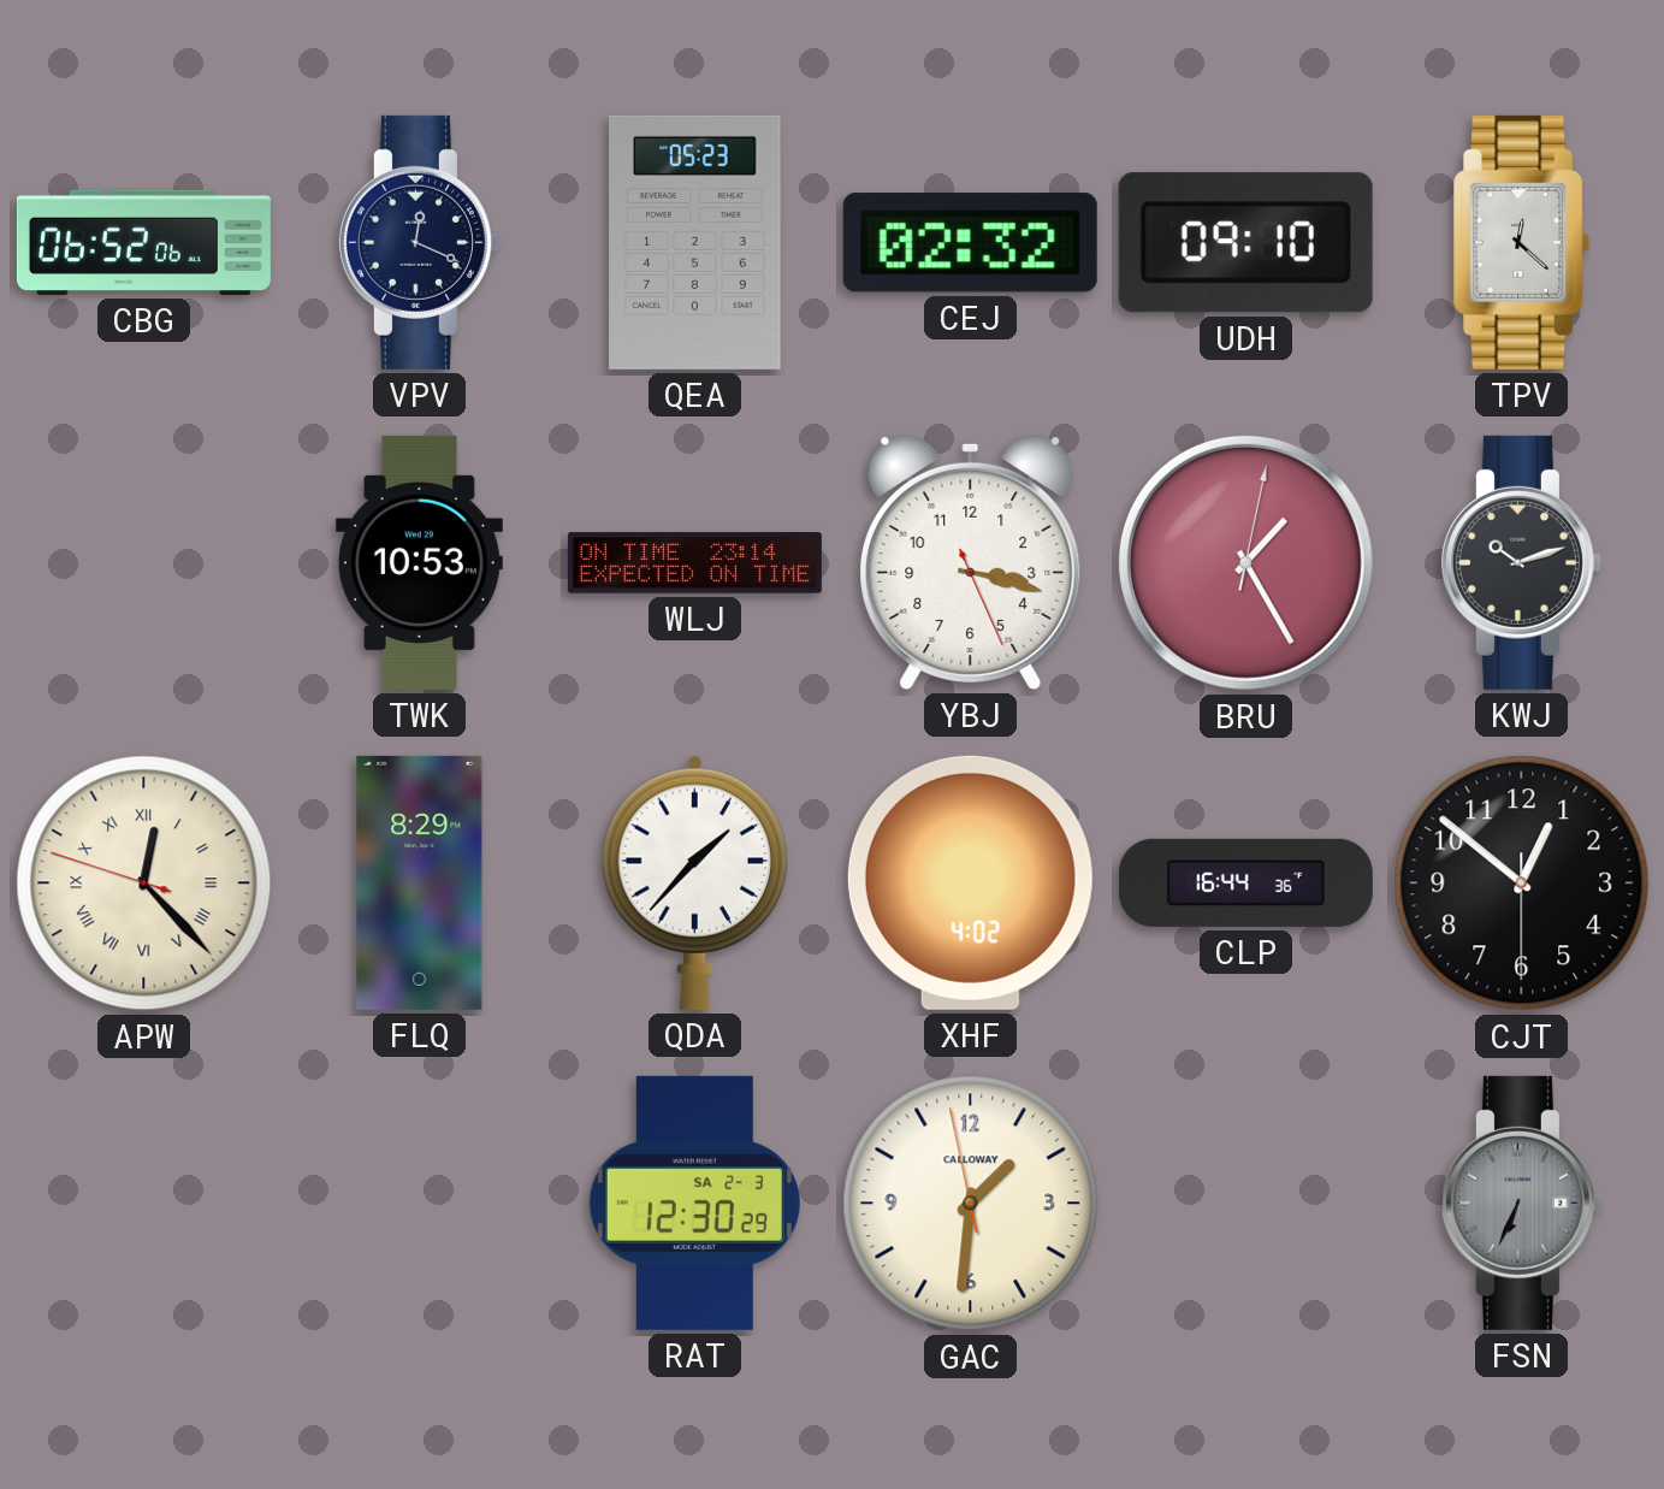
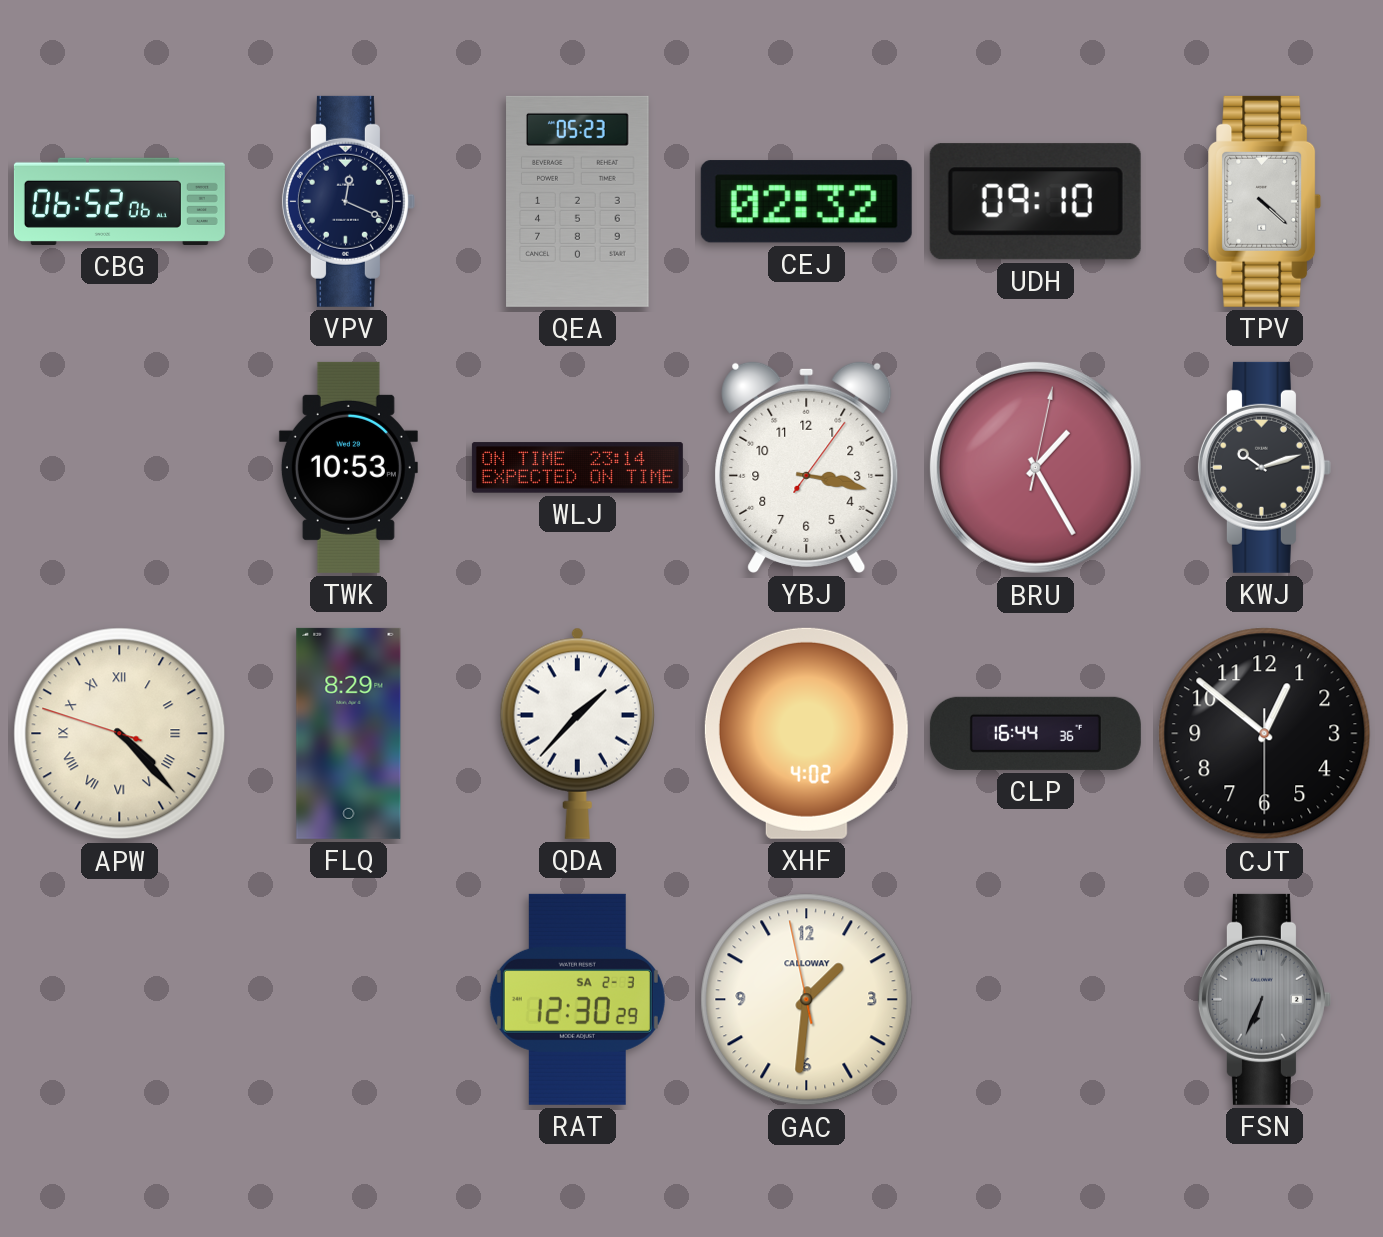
TPV: 12:22 -> 4:22 (1265, 201)
YBJ: 3:17:26 -> 3:17:06 (807, 467)
APW: 12:22 -> 4:22 (120, 734)
